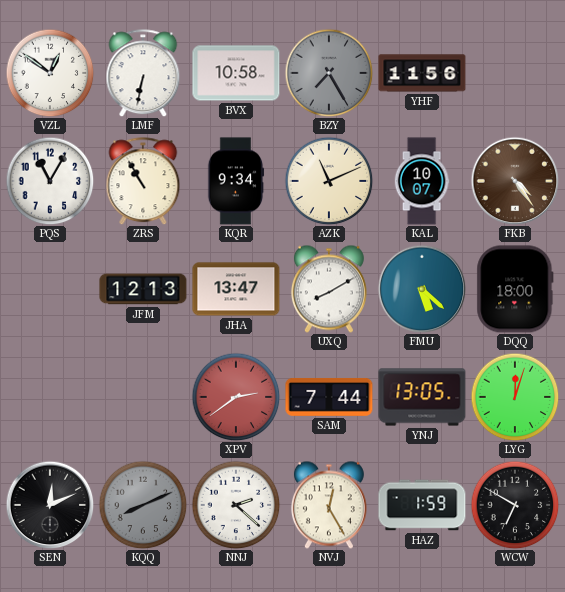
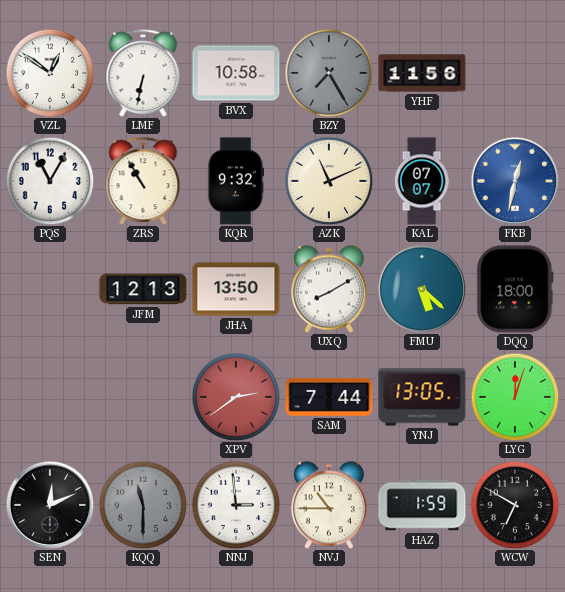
KQR: 9:34 -> 9:32 (236, 181)
KAL: 10:07 -> 07:07 (422, 181)
FKB: 4:24 -> 12:32 (515, 181)
FKB dial: brown -> blue (515, 181)
JHA: 13:47 -> 13:50 (236, 289)
KQQ: 8:11 -> 11:30 (143, 505)
NNJ: 2:22 -> 2:59 (236, 505)
NVJ: 12:25 -> 10:45 (329, 505)
